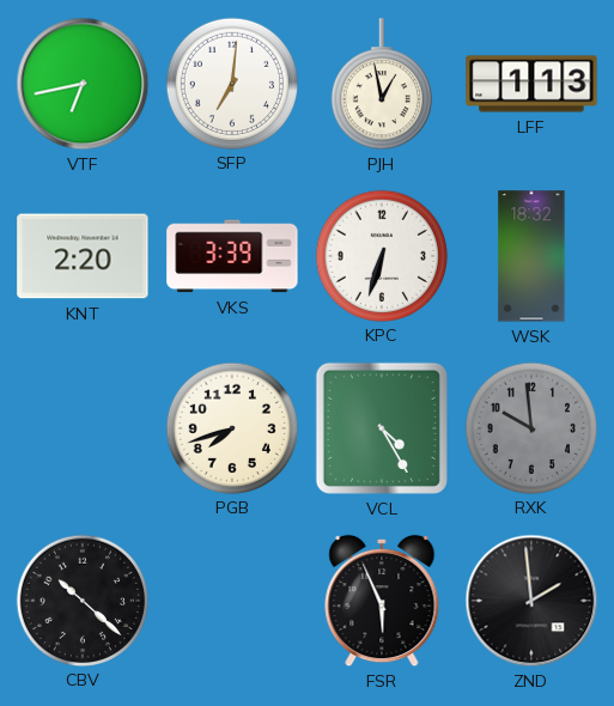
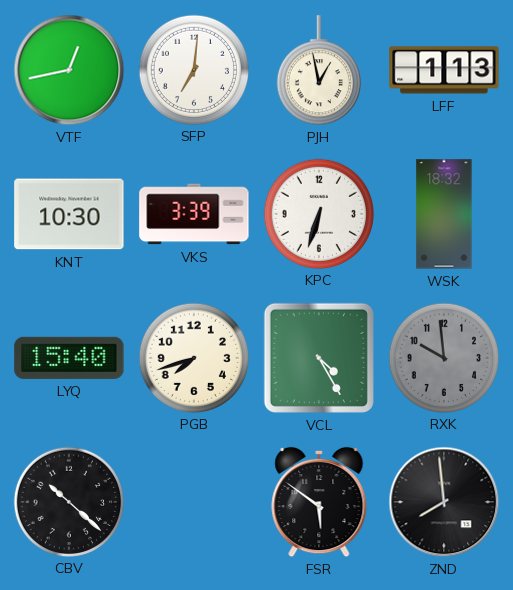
VTF: 6:43 -> 12:43 (69, 70)
KNT: 2:20 -> 10:30 (69, 214)
LYQ: none -> 15:40 (69, 358)
FSR: 5:56 -> 5:51 (319, 502)
ZND: 1:59 -> 7:59 (444, 502)
